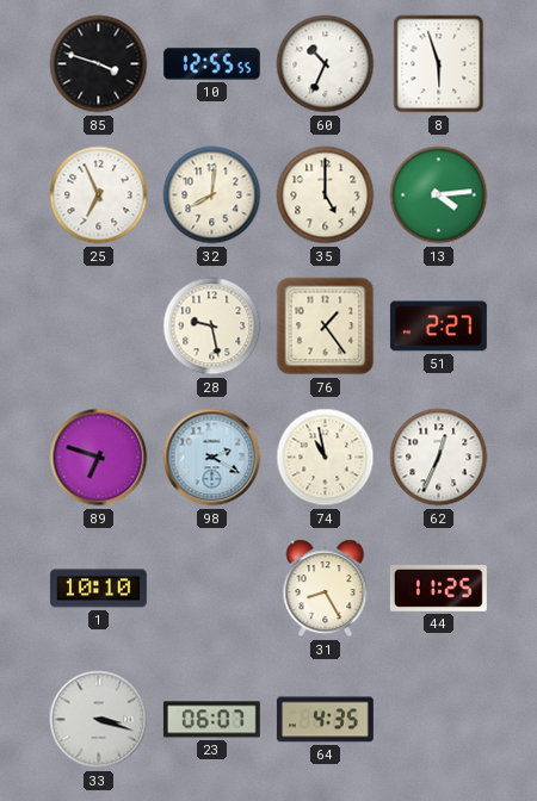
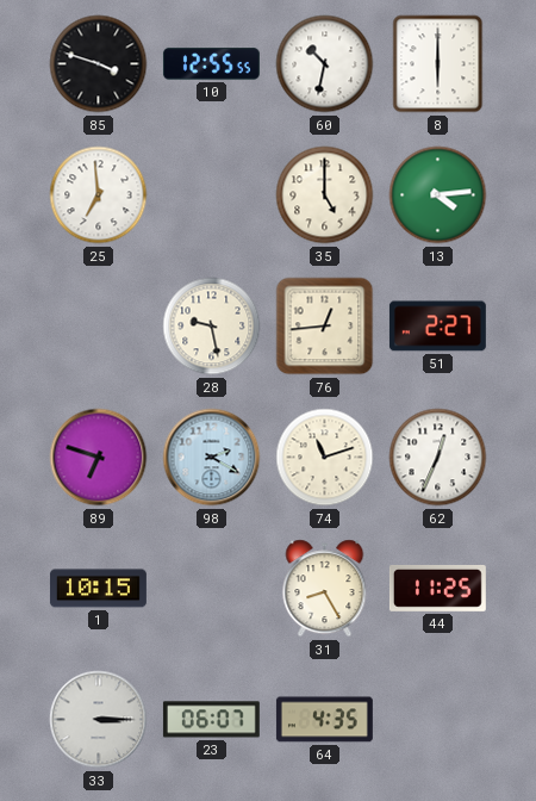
60: 10:34 -> 10:32 (325, 64)
8: 5:57 -> 6:00 (438, 64)
25: 6:56 -> 6:59 (99, 195)
32: 8:01 -> none (212, 195)
76: 1:24 -> 12:44 (325, 327)
74: 10:58 -> 11:12 (325, 458)
1: 10:10 -> 10:15 (98, 589)
33: 3:18 -> 3:15 (99, 720)
